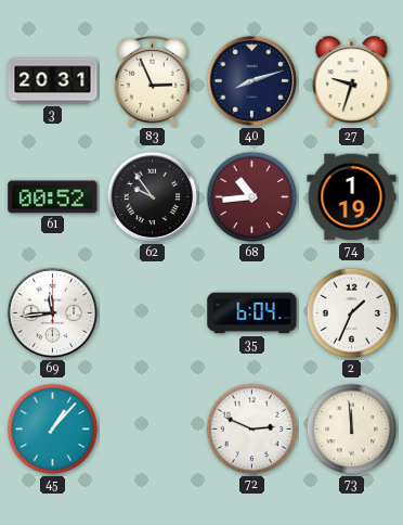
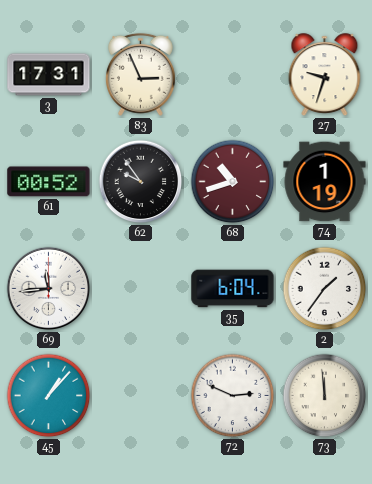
3: 20:31 -> 17:31 (49, 75)
40: 8:12 -> none (252, 81)
68: 10:44 -> 10:42 (233, 182)
2: 1:34 -> 1:36 (325, 289)
